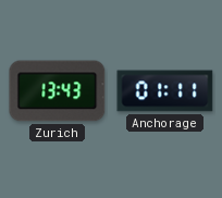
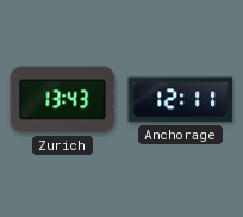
Anchorage: 01:11 -> 12:11 (181, 100)
